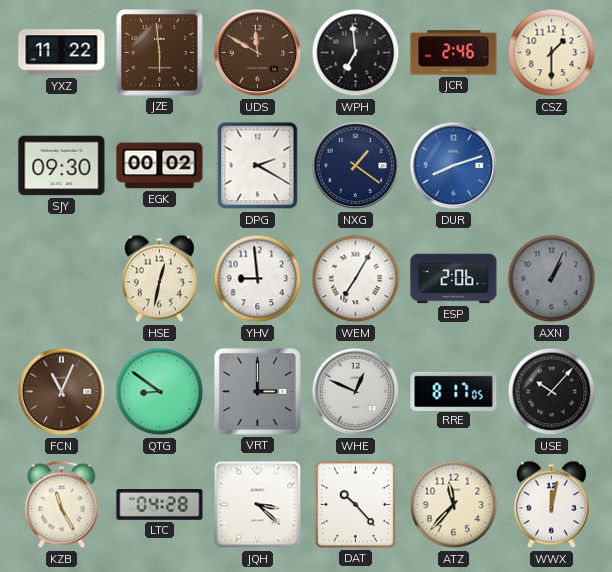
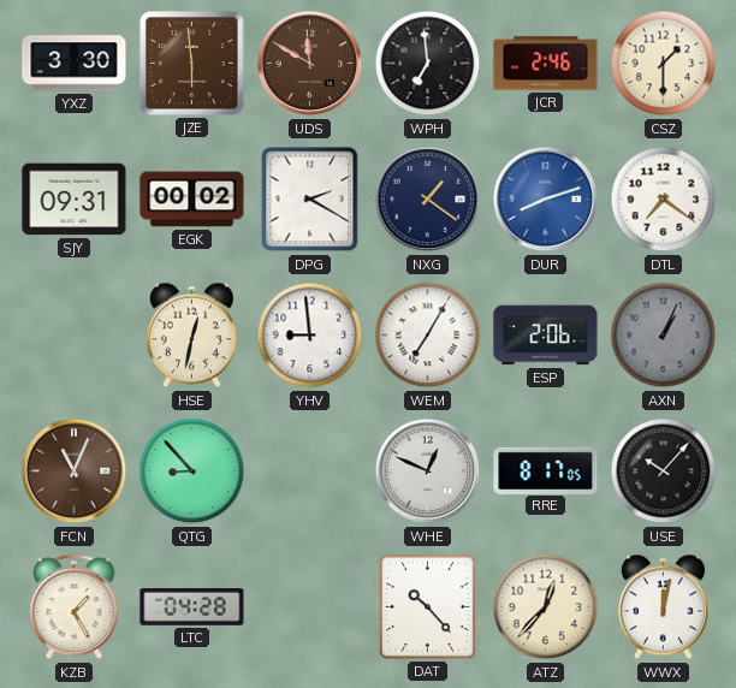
YXZ: 11:22 -> 3:30 (75, 64)
SJY: 09:30 -> 09:31 (75, 200)
DTL: none -> 7:21 (664, 200)
QTG: 8:51 -> 8:53 (192, 471)
VRT: 3:00 -> none (258, 392)
KZB: 11:25 -> 1:25 (75, 607)
JQH: 3:22 -> none (258, 505)
ATZ: 11:37 -> 12:37 (546, 607)
